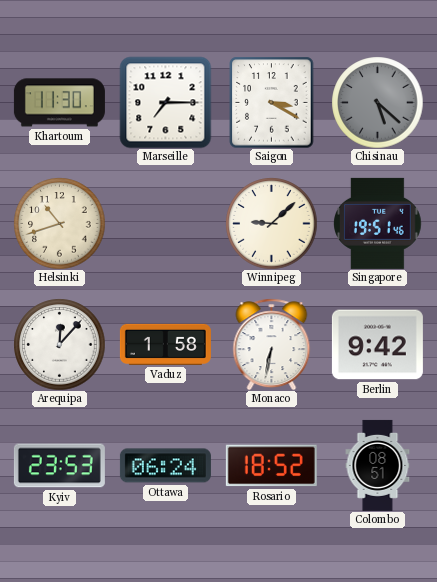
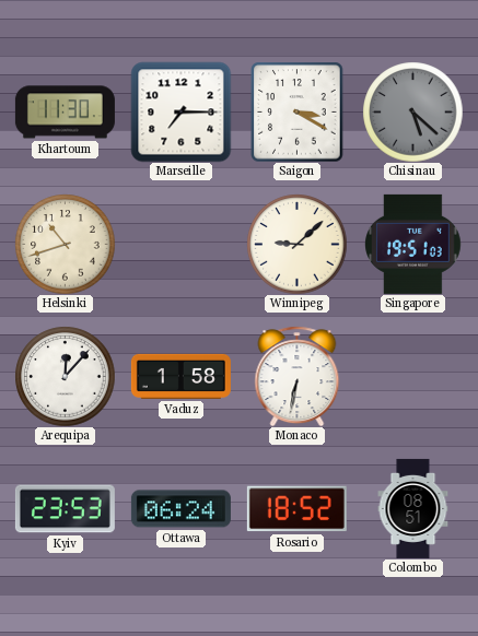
Singapore: 19:51:46 -> 19:51:03 (413, 244)
Berlin: 9:42 -> none (377, 345)
